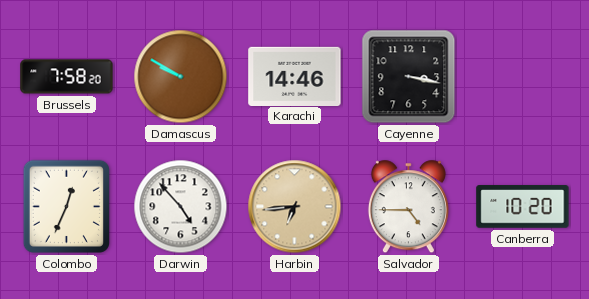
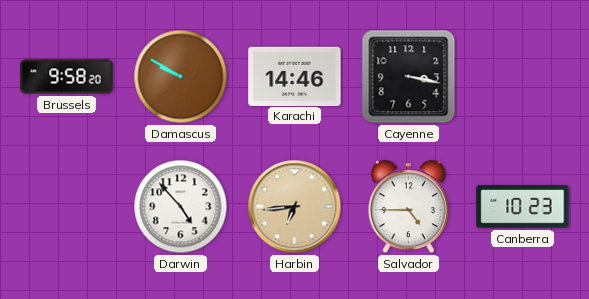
Brussels: 7:58 -> 9:58 (67, 77)
Colombo: 12:34 -> none (66, 206)
Canberra: 10:20 -> 10:23 (523, 207)
